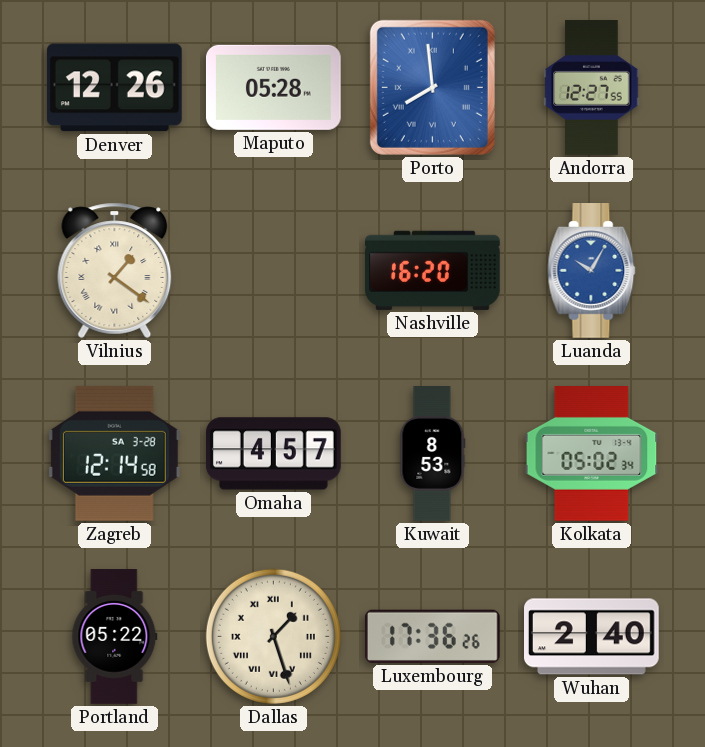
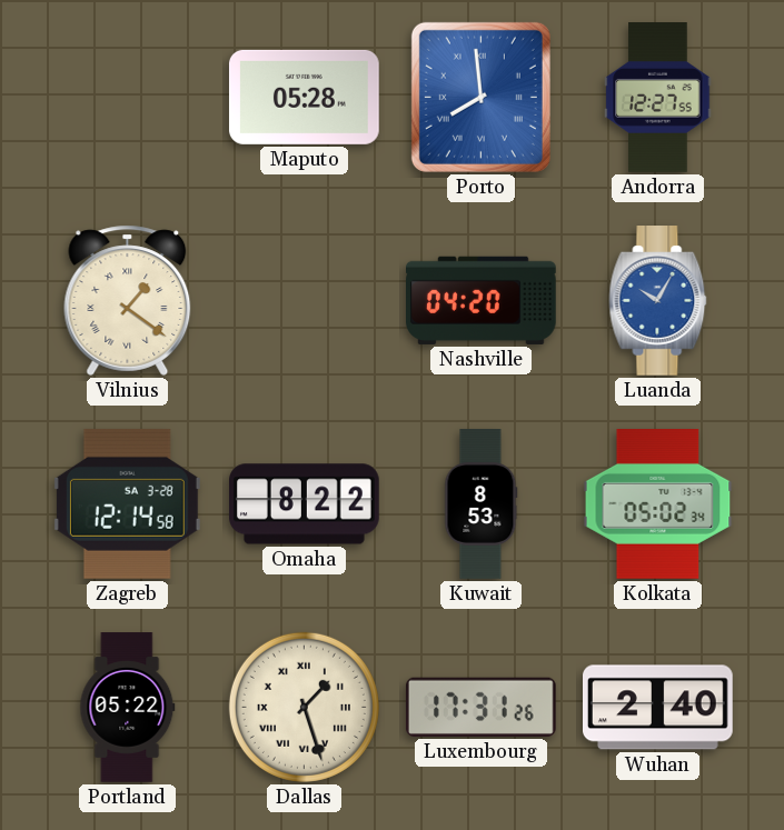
Denver: 12:26 -> none (114, 88)
Nashville: 16:20 -> 04:20 (482, 300)
Omaha: 4:57 -> 8:22 (305, 504)
Luxembourg: 17:36 -> 17:31 (480, 707)
